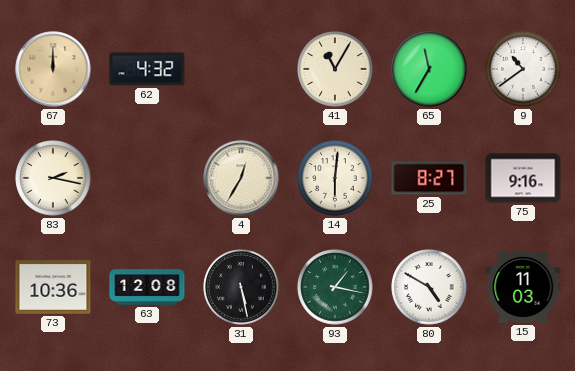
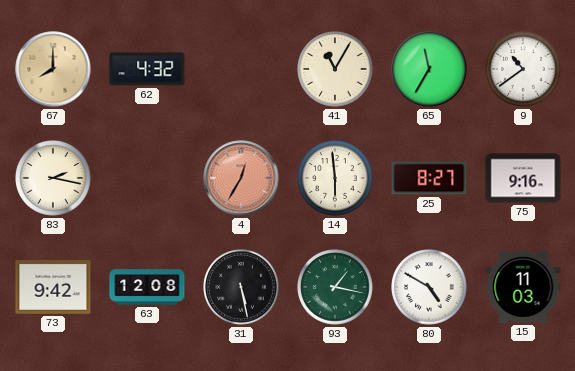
67: 12:00 -> 8:00 (53, 69)
4 dial: cream -> salmon (241, 178)
14: 6:01 -> 5:59 (335, 178)
73: 10:36 -> 9:42 (53, 288)
